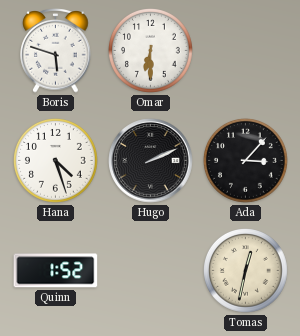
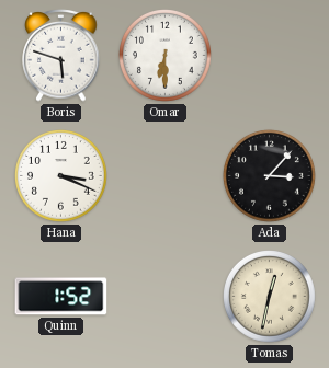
Hana: 4:27 -> 3:19 (61, 176)
Hugo: 2:11 -> none (151, 161)
